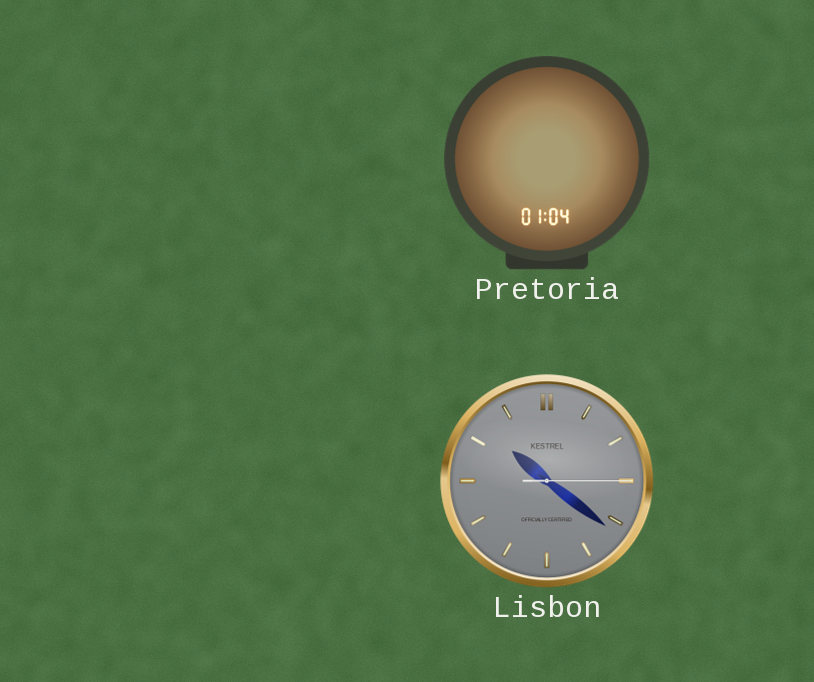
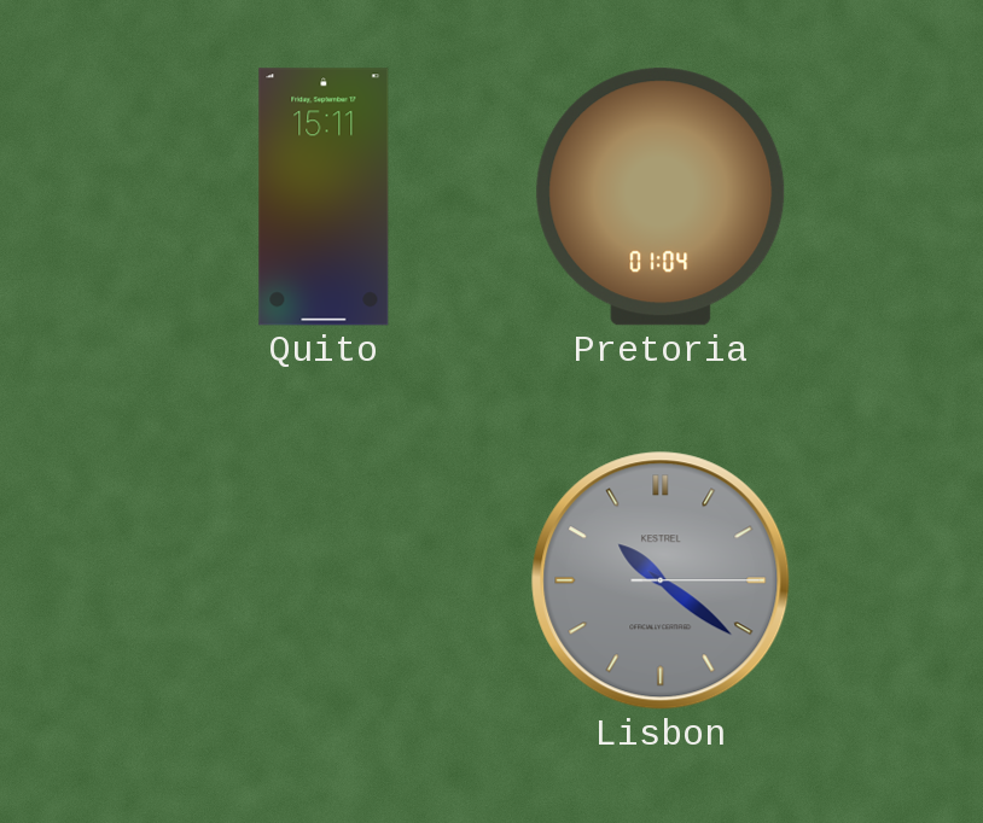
Quito: none -> 15:11 (324, 197)
